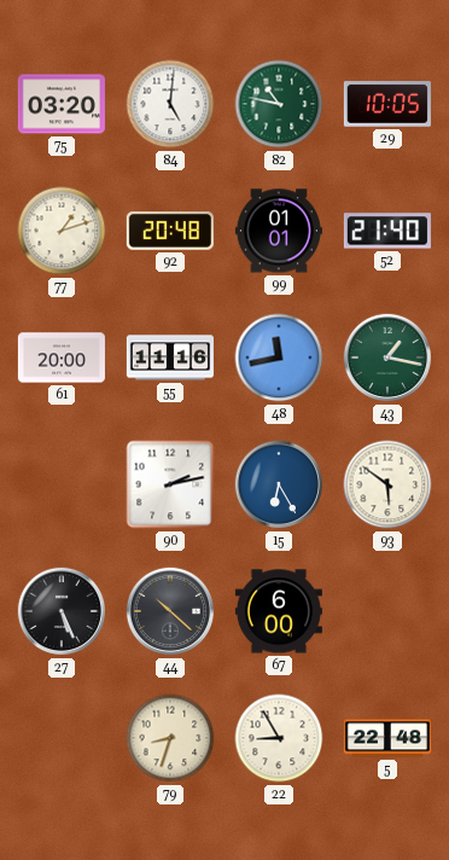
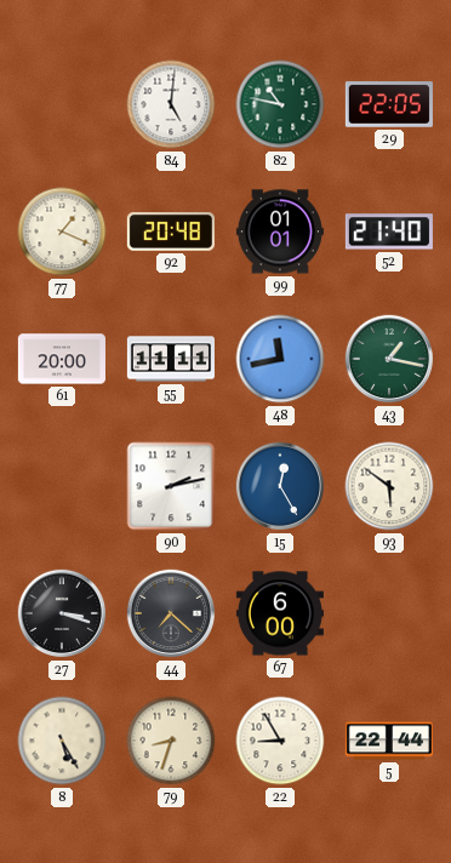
75: 03:20 -> none (62, 104)
29: 10:05 -> 22:05 (389, 104)
77: 1:12 -> 1:19 (62, 232)
55: 11:16 -> 11:11 (171, 359)
15: 6:25 -> 12:25 (280, 486)
27: 5:26 -> 3:18 (62, 613)
44: 10:22 -> 7:22 (171, 613)
8: none -> 5:25 (62, 741)
5: 22:48 -> 22:44 (389, 741)
